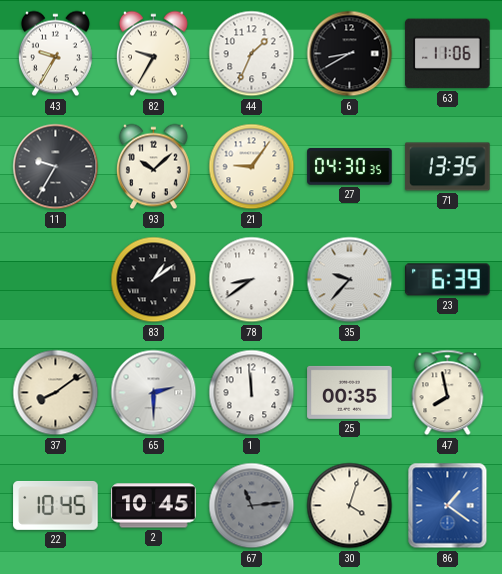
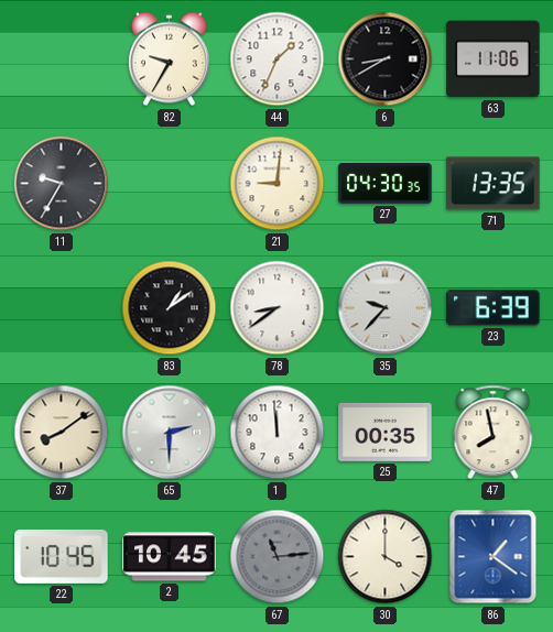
43: 9:35 -> none (55, 54)
93: 10:08 -> none (153, 167)
21: 9:06 -> 9:01 (278, 184)
30: 4:03 -> 4:00 (386, 557)
